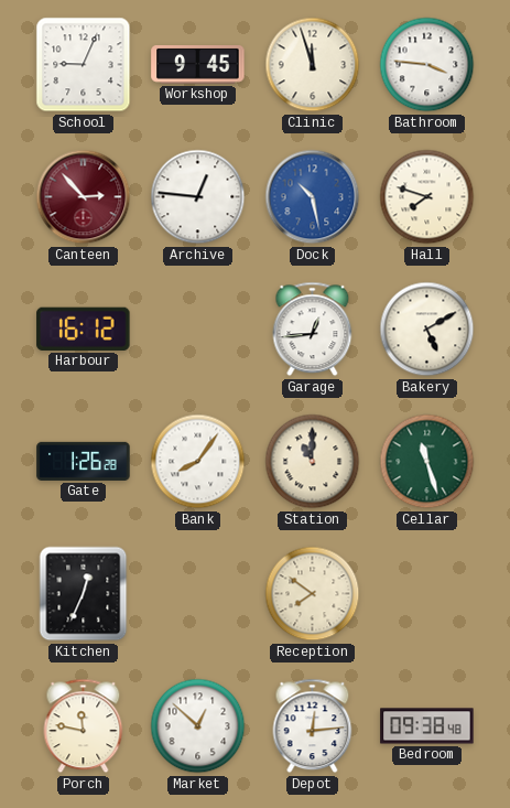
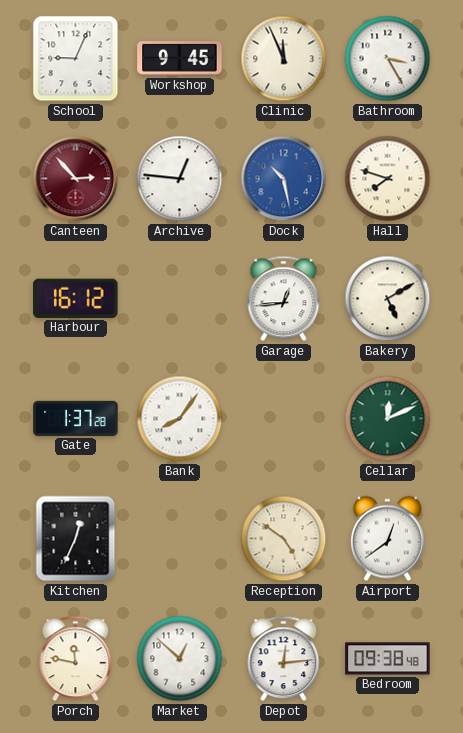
Clinic: 11:57 -> 11:56 (284, 59)
Bathroom: 3:46 -> 3:25 (388, 59)
Gate: 1:26 -> 1:37 (76, 418)
Station: 11:00 -> none (313, 462)
Cellar: 11:27 -> 12:11 (388, 419)
Reception: 7:51 -> 4:51 (284, 539)
Airport: none -> 12:39 (388, 539)
